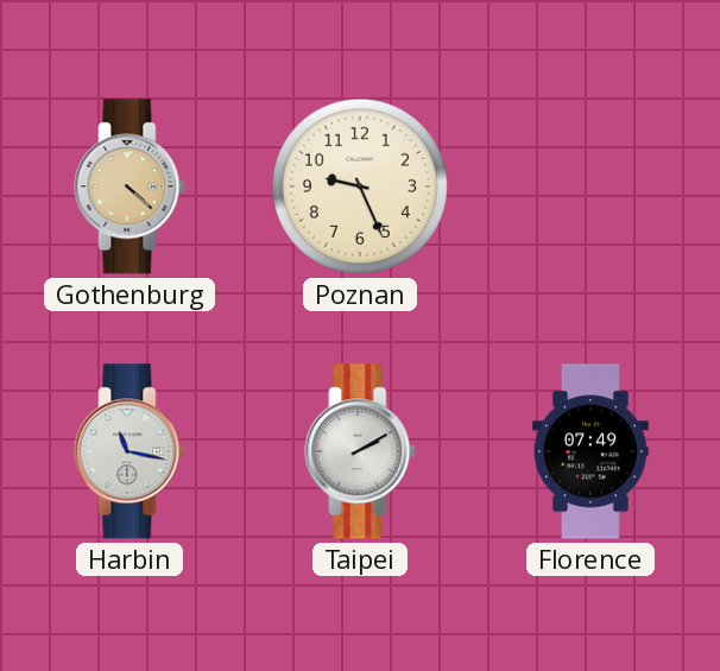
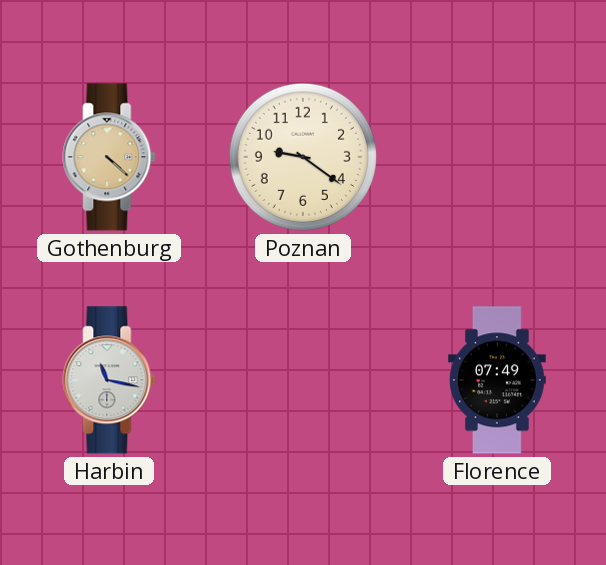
Poznan: 9:26 -> 9:21 (303, 157)
Taipei: 2:10 -> none (360, 451)
